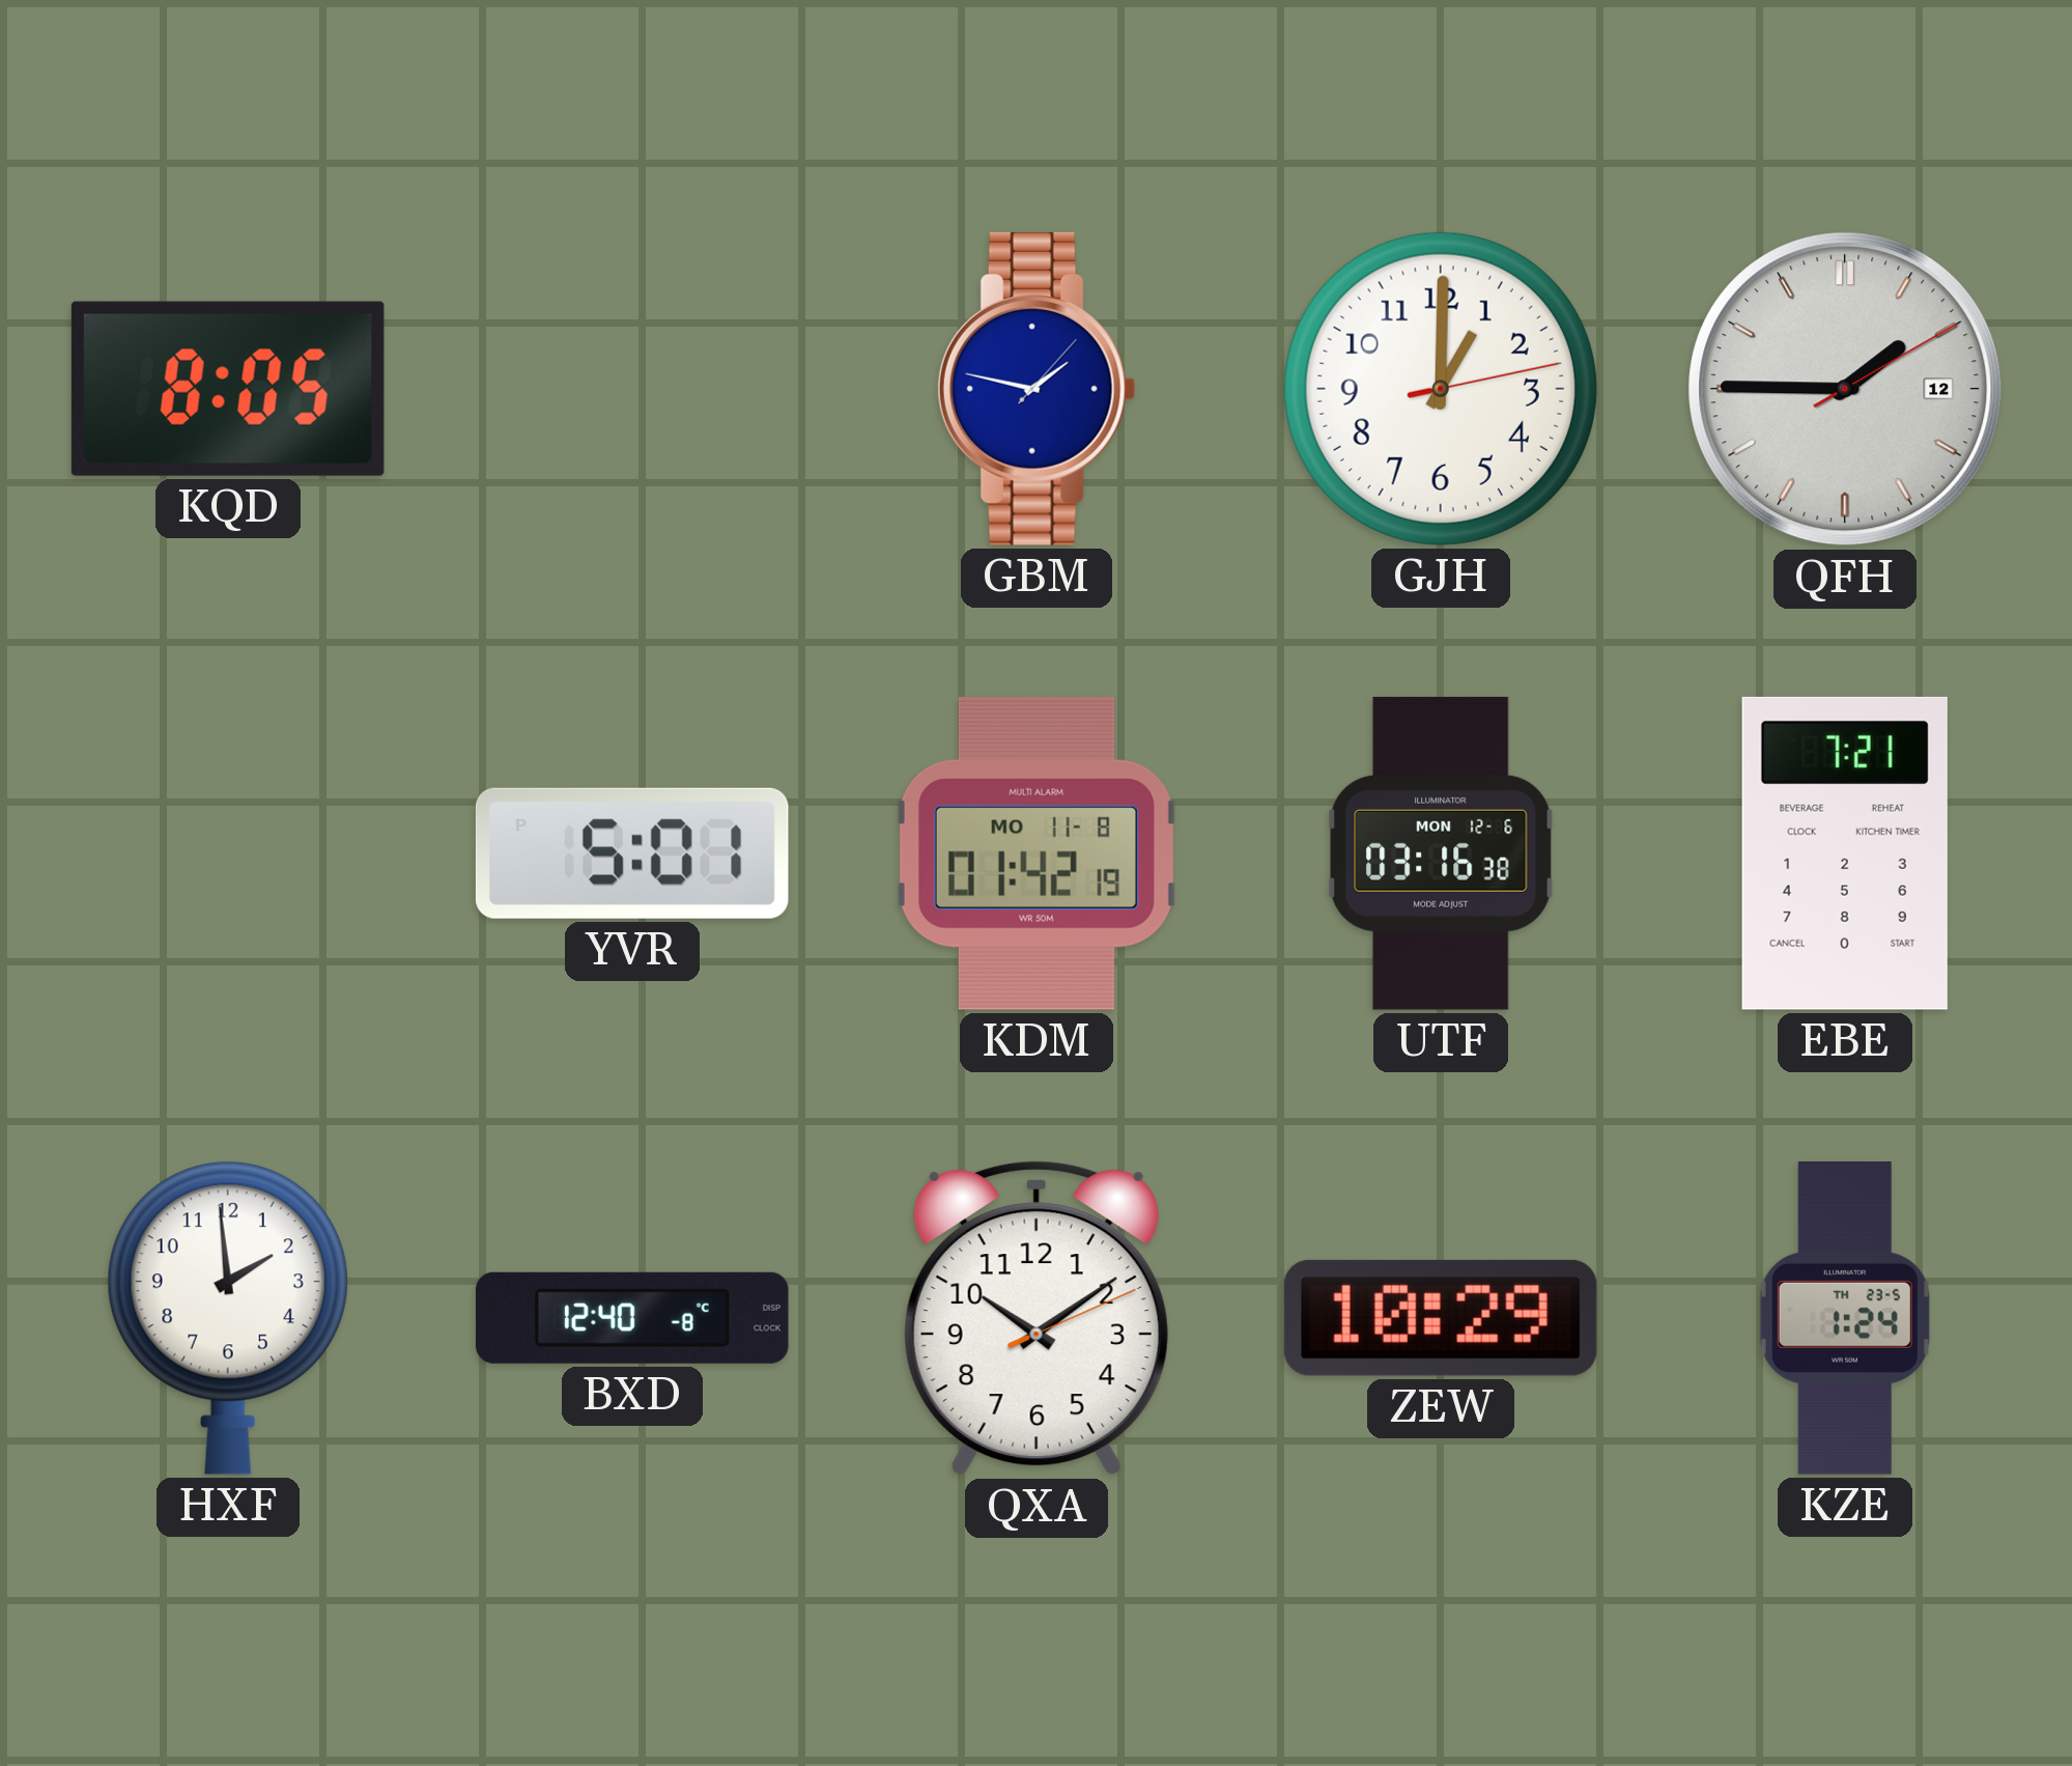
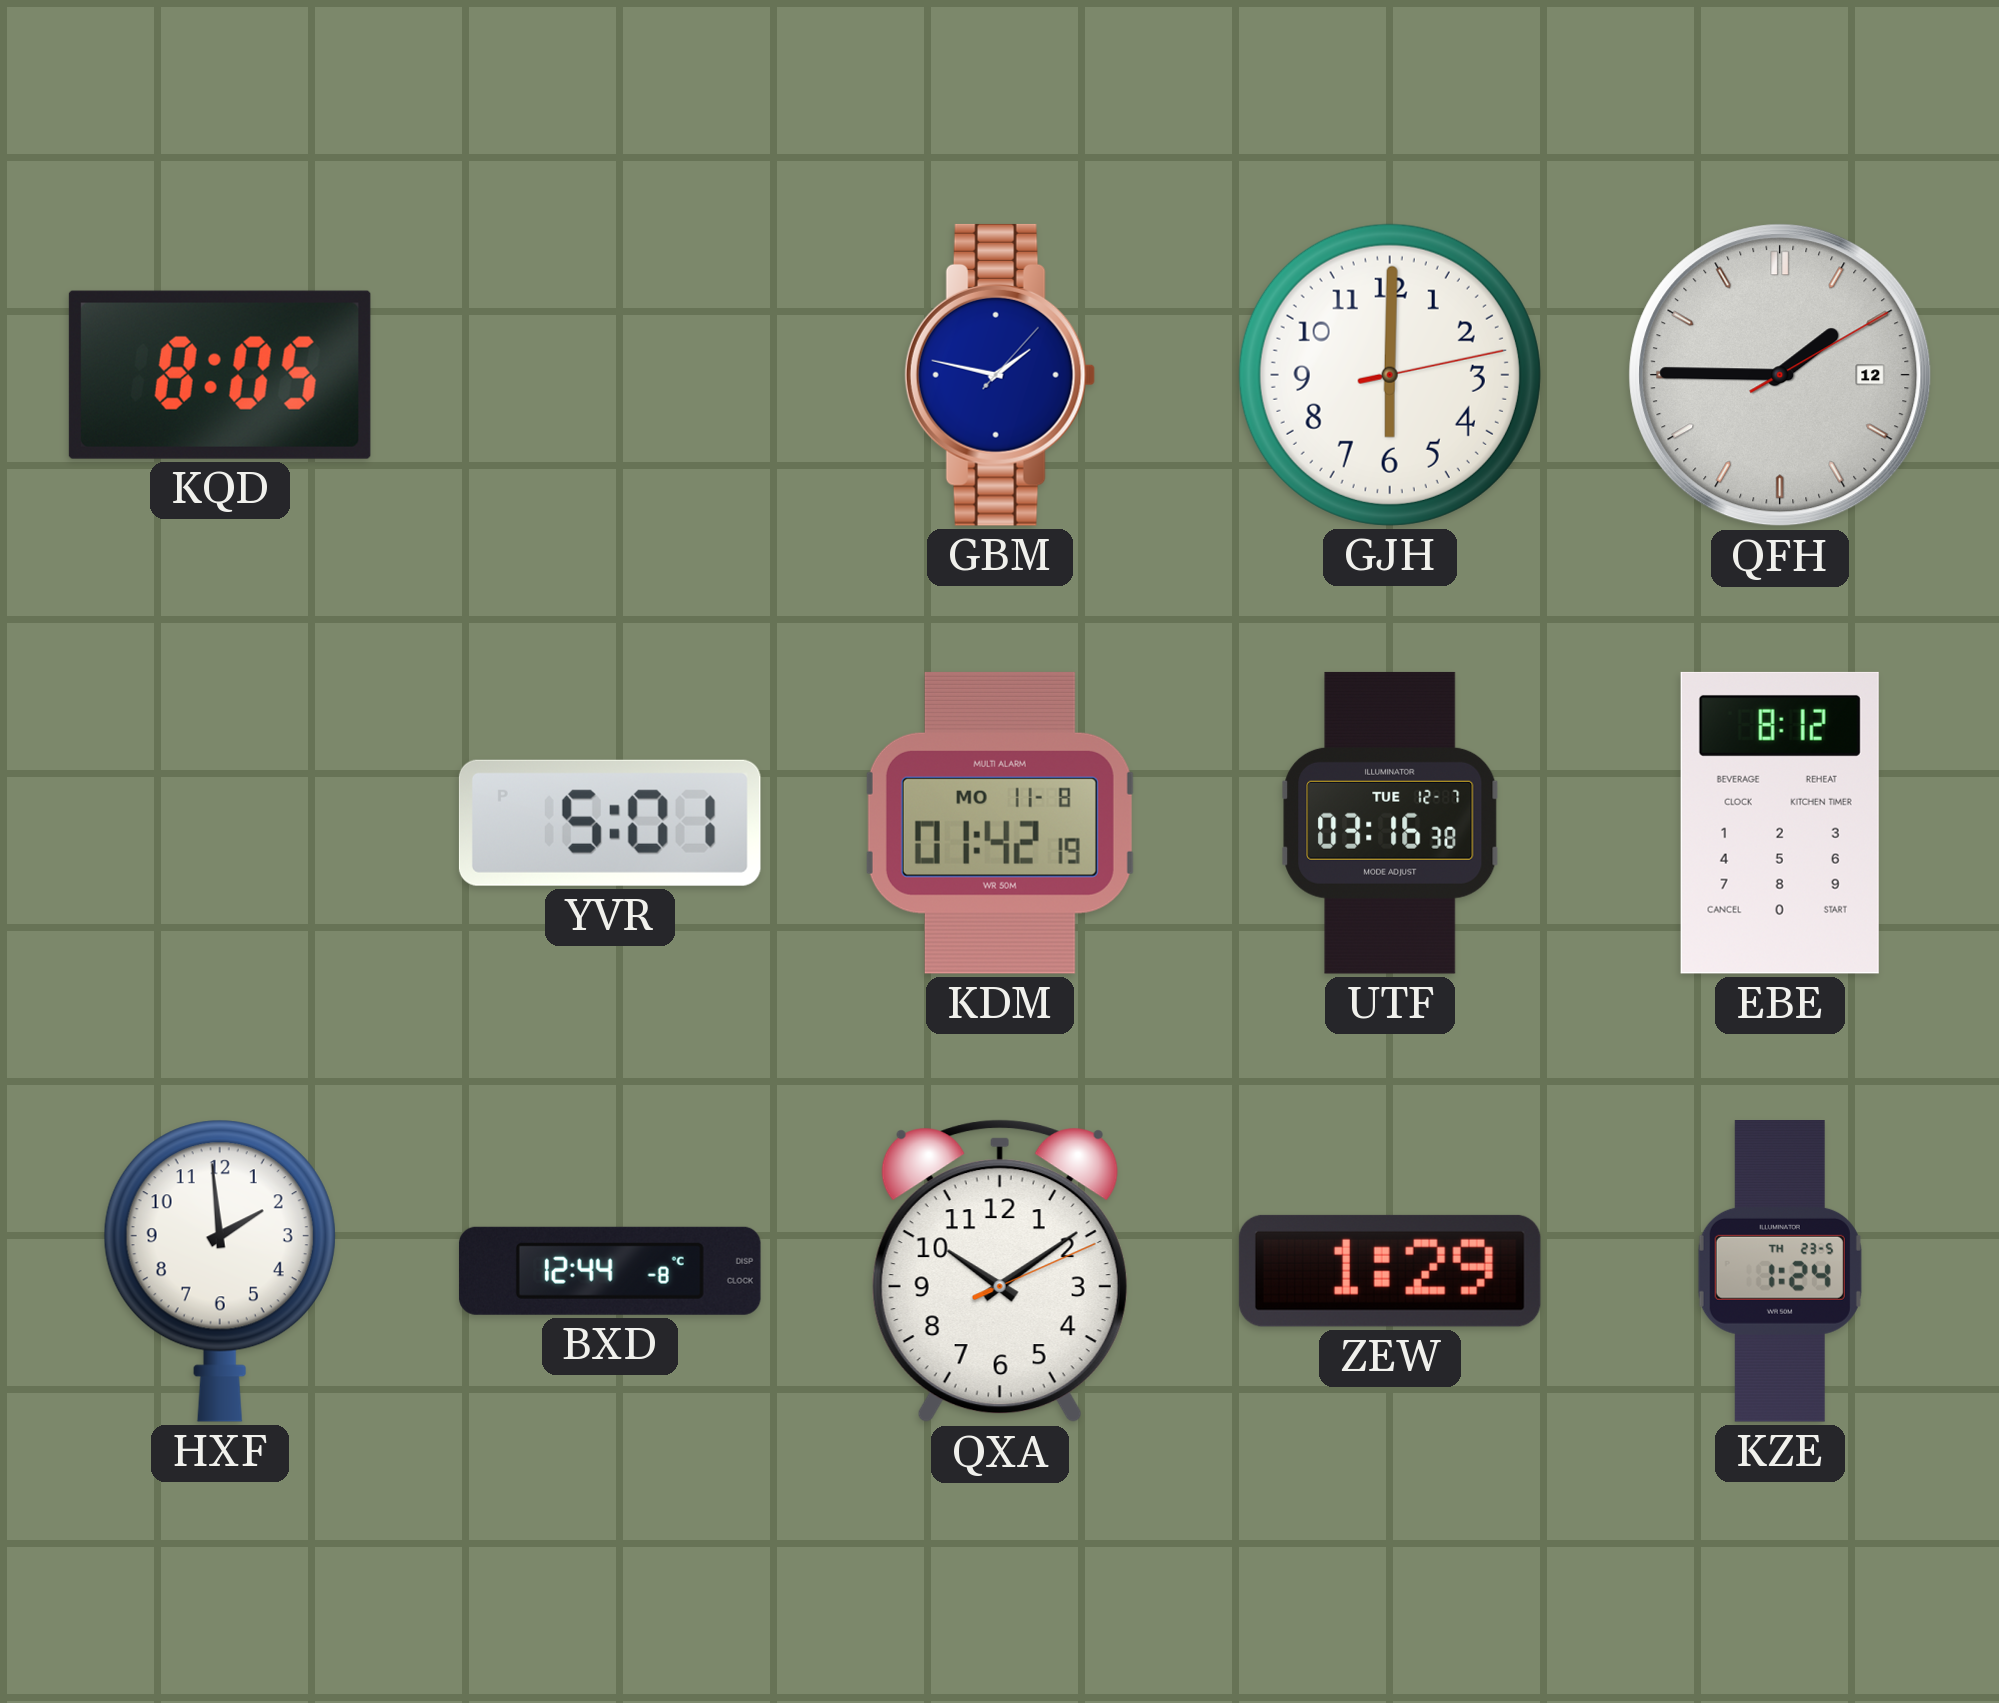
GJH: 1:00 -> 6:00 (1390, 375)
UTF date: MON 12-6 -> TUE 12-7 (1390, 823)
EBE: 7:21 -> 8:12 (1780, 823)
BXD: 12:40 -> 12:44 (610, 1271)
ZEW: 10:29 -> 1:29 (1390, 1271)
